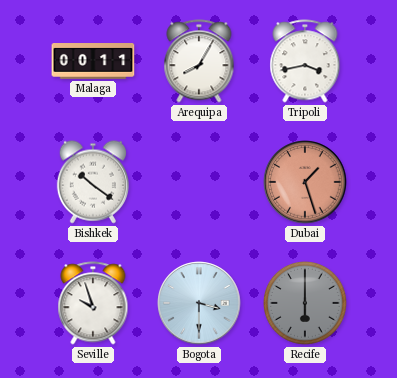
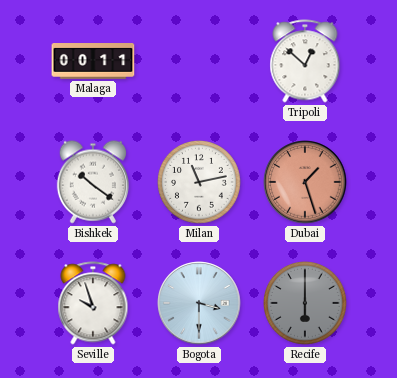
Arequipa: 8:05 -> none (199, 61)
Tripoli: 3:43 -> 12:52 (305, 61)
Milan: none -> 11:13 (200, 183)
